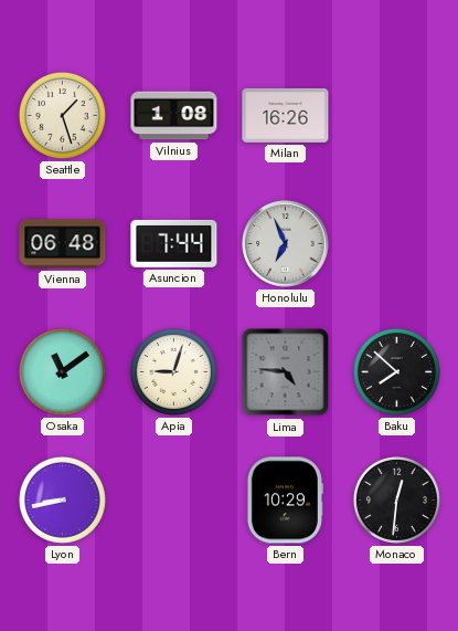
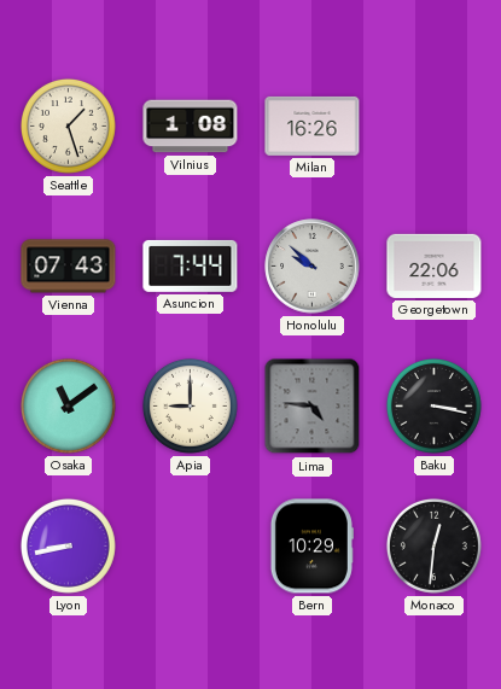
Vienna: 06:48 -> 07:43 (69, 267)
Honolulu: 6:56 -> 9:52 (313, 267)
Georgetown: none -> 22:06 (435, 265)
Apia: 9:03 -> 9:00 (190, 405)
Baku: 7:52 -> 3:17 (433, 405)
